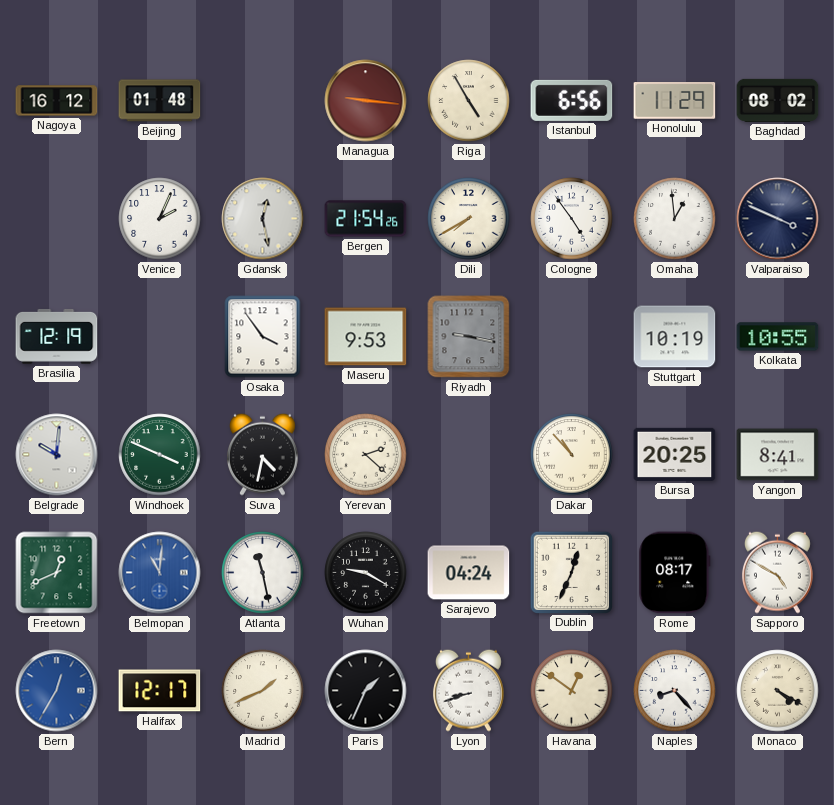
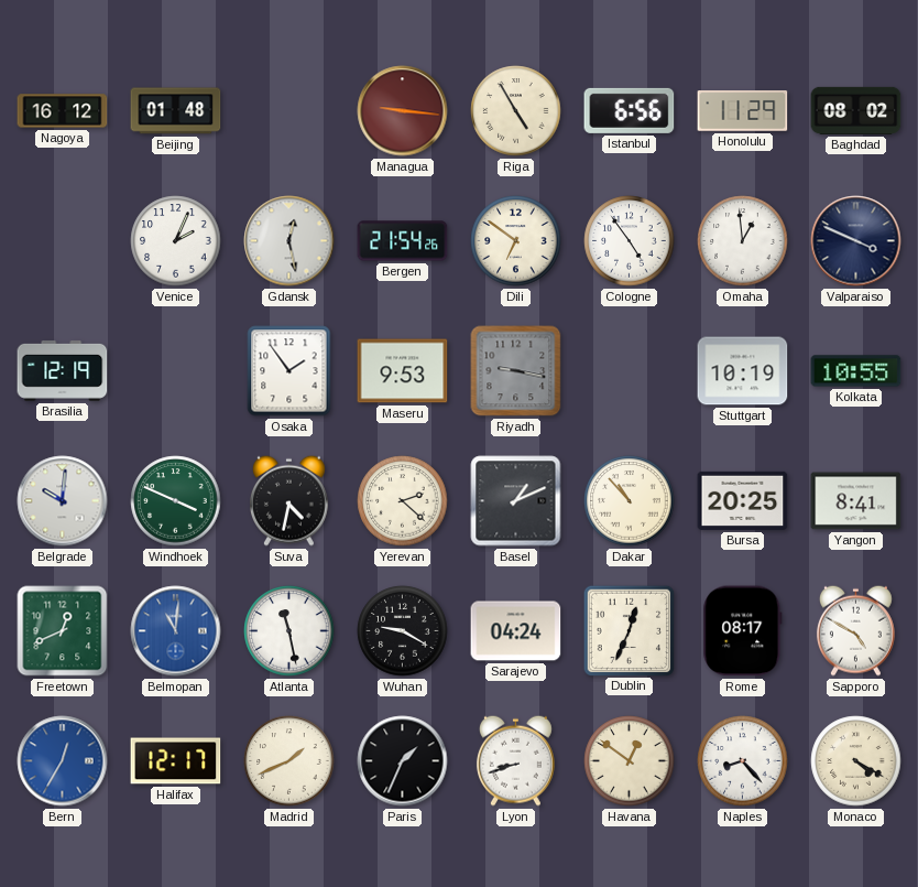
Dili: 7:40 -> 6:51 (516, 241)
Osaka: 3:54 -> 1:54 (289, 371)
Basel: none -> 1:11 (516, 501)
